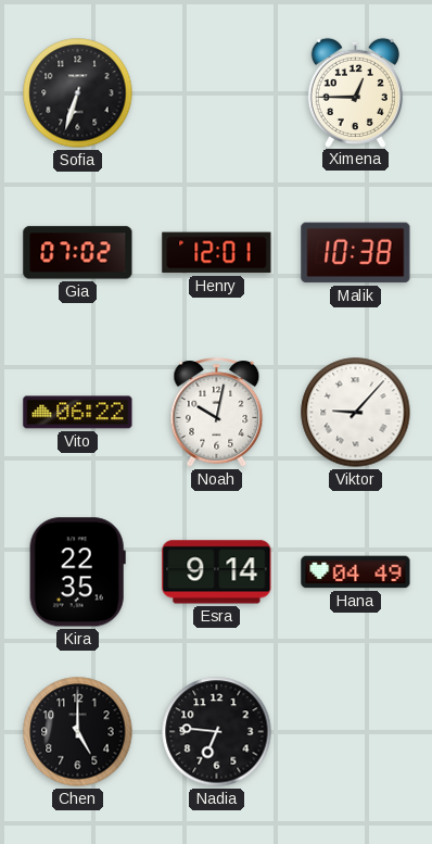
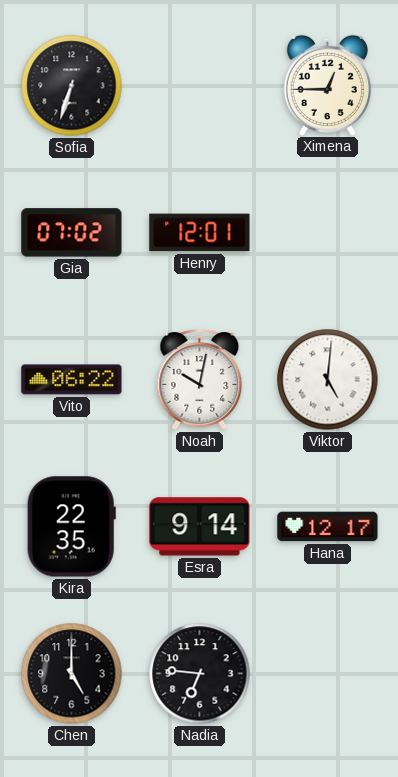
Malik: 10:38 -> none (356, 253)
Viktor: 9:07 -> 5:01 (328, 380)
Hana: 04:49 -> 12:17 (328, 527)
